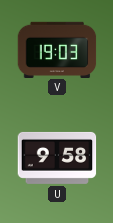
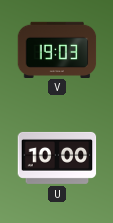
U: 9:58 -> 10:00 (57, 158)
